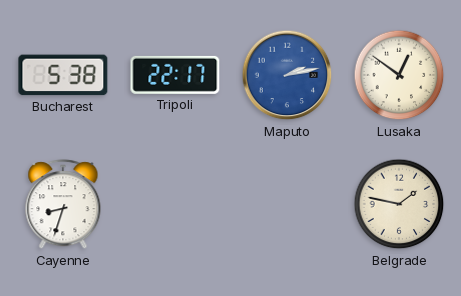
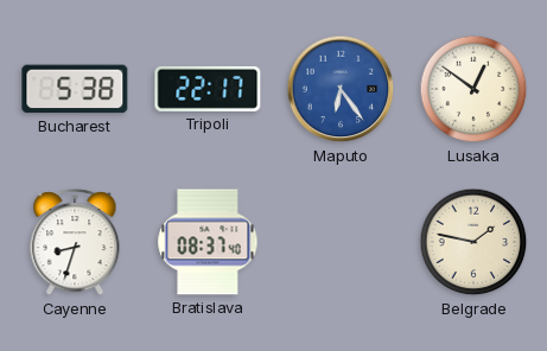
Maputo: 2:13 -> 6:24 (341, 89)
Bratislava: none -> 08:37 (208, 242)
